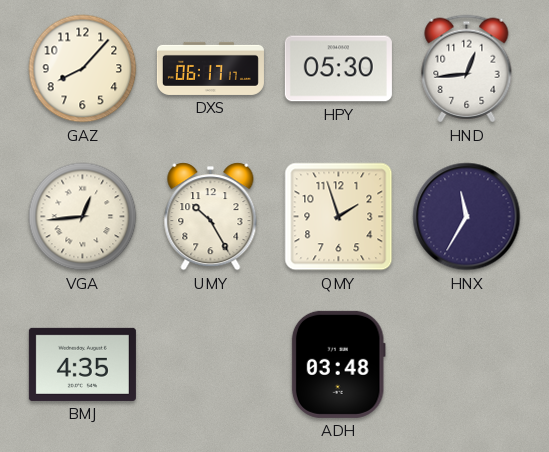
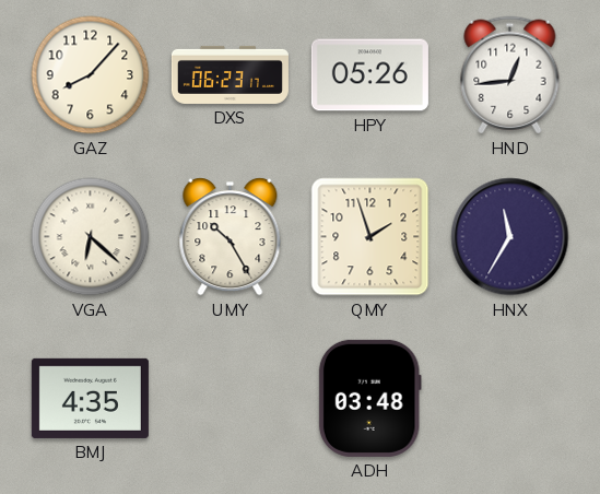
DXS: 06:17 -> 06:23 (230, 74)
HPY: 05:30 -> 05:26 (369, 75)
VGA: 12:44 -> 6:22 (91, 237)
